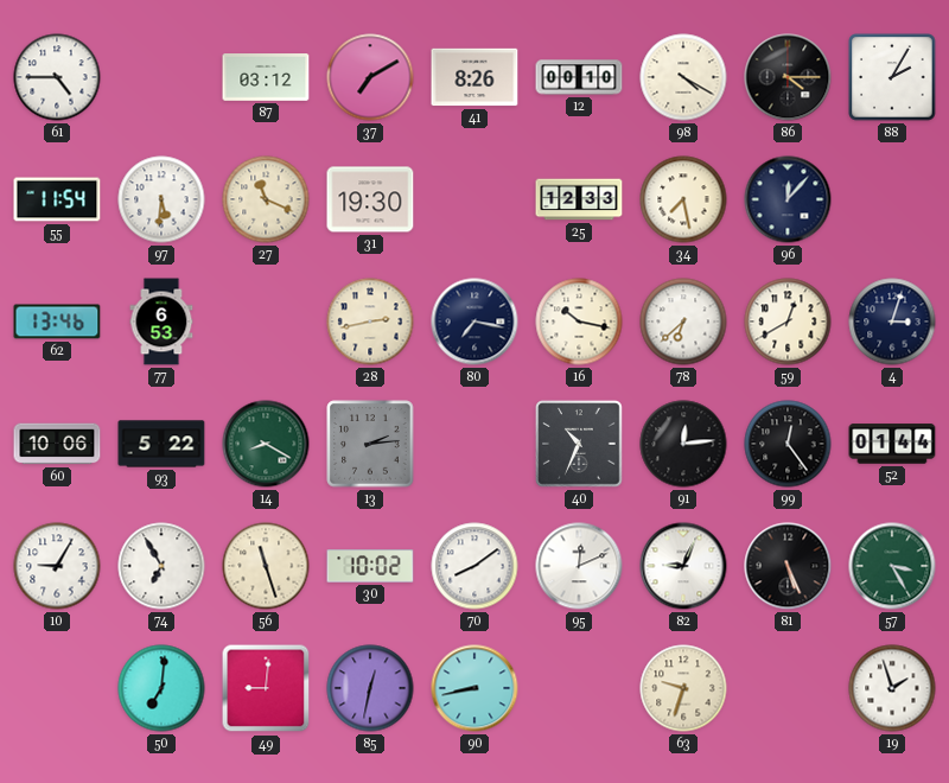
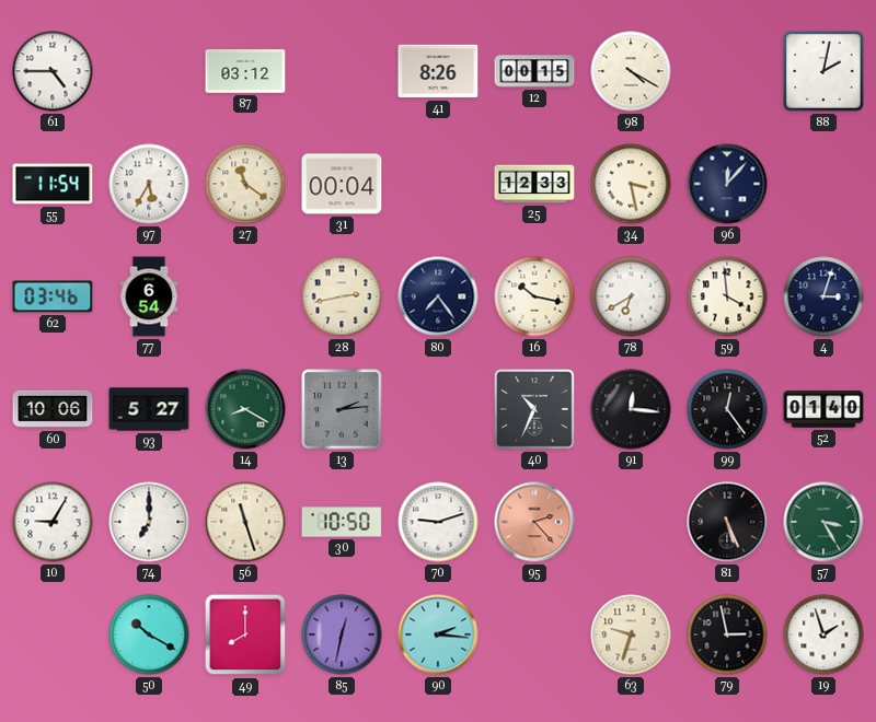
37: 7:10 -> none (370, 77)
12: 00:10 -> 00:15 (534, 71)
86: 4:15 -> none (788, 77)
88: 2:05 -> 2:02 (823, 71)
97: 5:31 -> 5:35 (149, 184)
27: 11:19 -> 11:21 (245, 184)
31: 19:30 -> 00:04 (342, 184)
34: 7:28 -> 3:28 (631, 184)
62: 13:46 -> 03:46 (53, 296)
77: 6:53 -> 6:54 (149, 296)
80: 7:17 -> 7:24 (438, 296)
78: 6:38 -> 6:40 (631, 296)
59: 12:40 -> 3:59 (727, 296)
93: 5:22 -> 5:27 (149, 409)
91: 12:14 -> 12:16 (631, 409)
52: 01:44 -> 01:40 (823, 409)
74: 6:55 -> 7:00 (149, 522)
30: 10:02 -> 10:50 (342, 522)
70: 8:09 -> 9:12 (438, 522)
95: 12:11 -> 2:23 (534, 522)
95 dial: white -> salmon (534, 522)
82: 9:04 -> none (683, 566)
50: 7:01 -> 10:20 (149, 634)
49: 9:01 -> 8:00 (245, 634)
90: 8:43 -> 2:16 (438, 634)
79: none -> 2:58 (727, 634)
